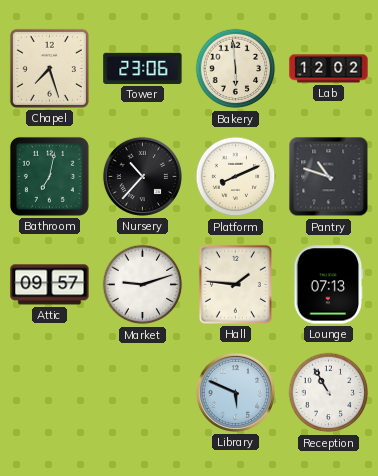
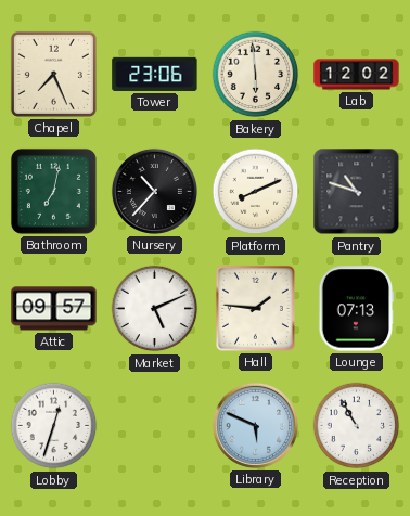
Chapel: 7:27 -> 7:26 (53, 74)
Market: 9:12 -> 5:11 (155, 309)
Lobby: none -> 12:33 (54, 426)
